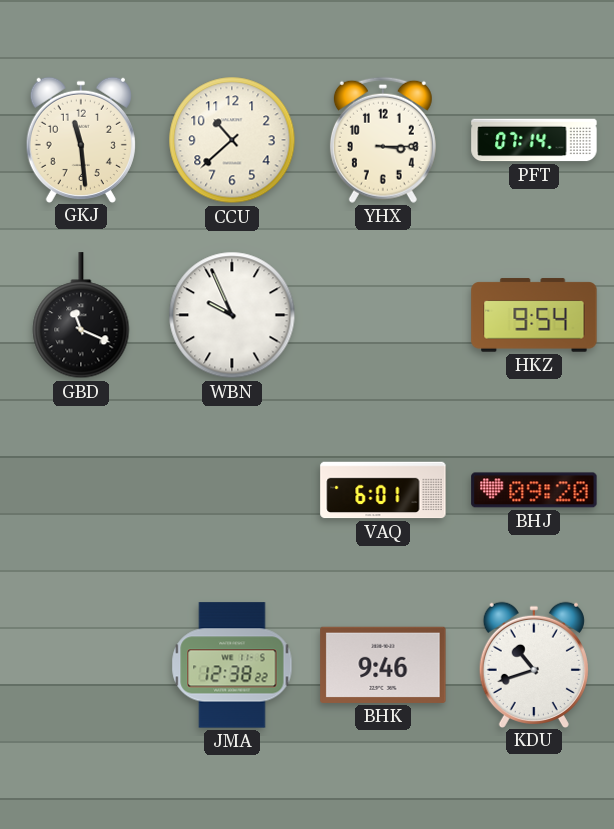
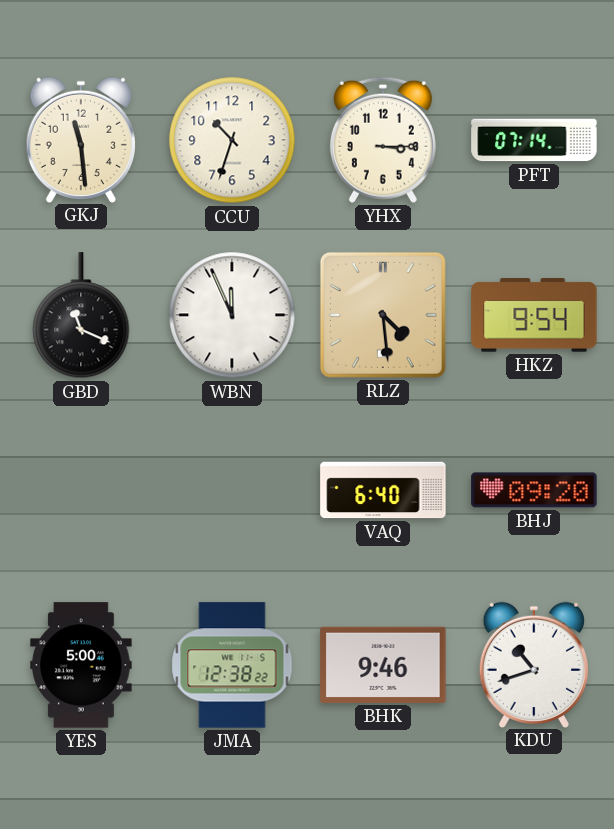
CCU: 10:38 -> 10:33 (232, 140)
WBN: 9:56 -> 11:56 (232, 315)
RLZ: none -> 4:29 (383, 315)
VAQ: 6:01 -> 6:40 (383, 490)
YES: none -> 5:00 (81, 665)
